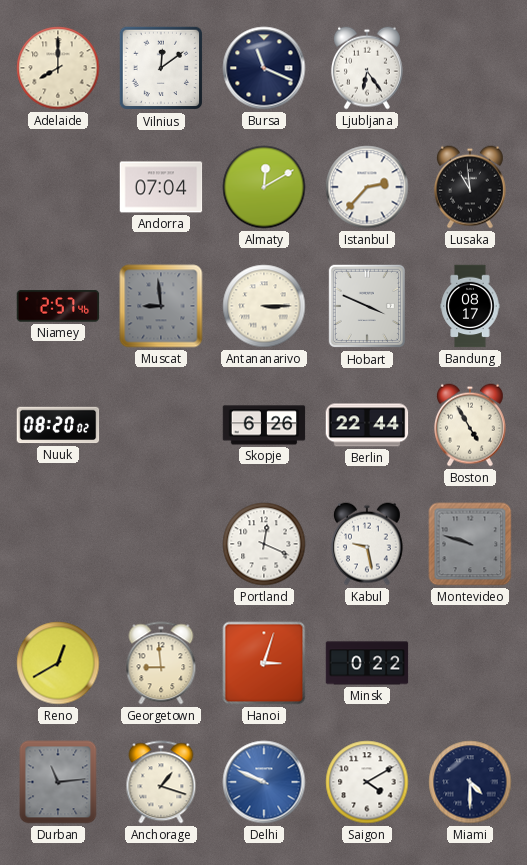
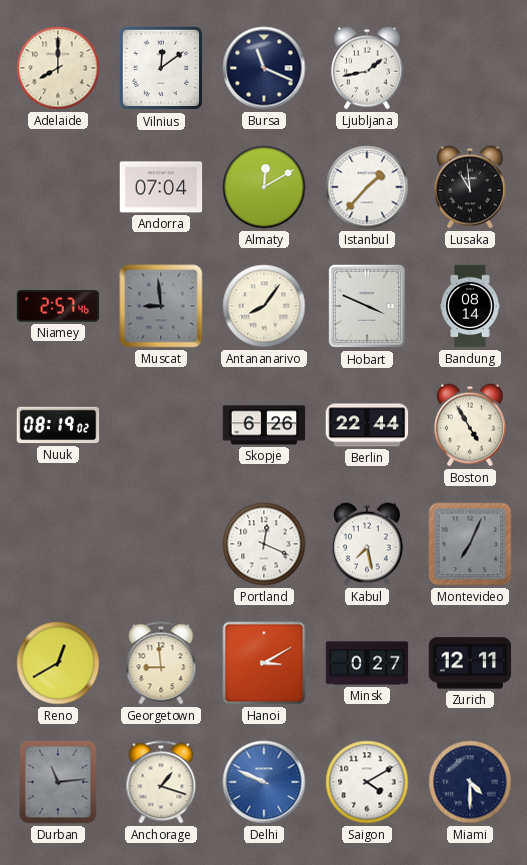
Ljubljana: 6:24 -> 1:43 (367, 68)
Istanbul: 2:37 -> 1:37 (367, 187)
Antananarivo: 3:15 -> 8:06 (264, 306)
Bandung: 08:17 -> 08:14 (470, 306)
Nuuk: 08:20 -> 08:19 (58, 425)
Kabul: 9:28 -> 7:28 (367, 544)
Montevideo: 9:48 -> 7:04 (470, 544)
Hanoi: 3:03 -> 3:10 (264, 663)
Minsk: 0:22 -> 0:27 (367, 663)
Zurich: none -> 12:11 (470, 663)
